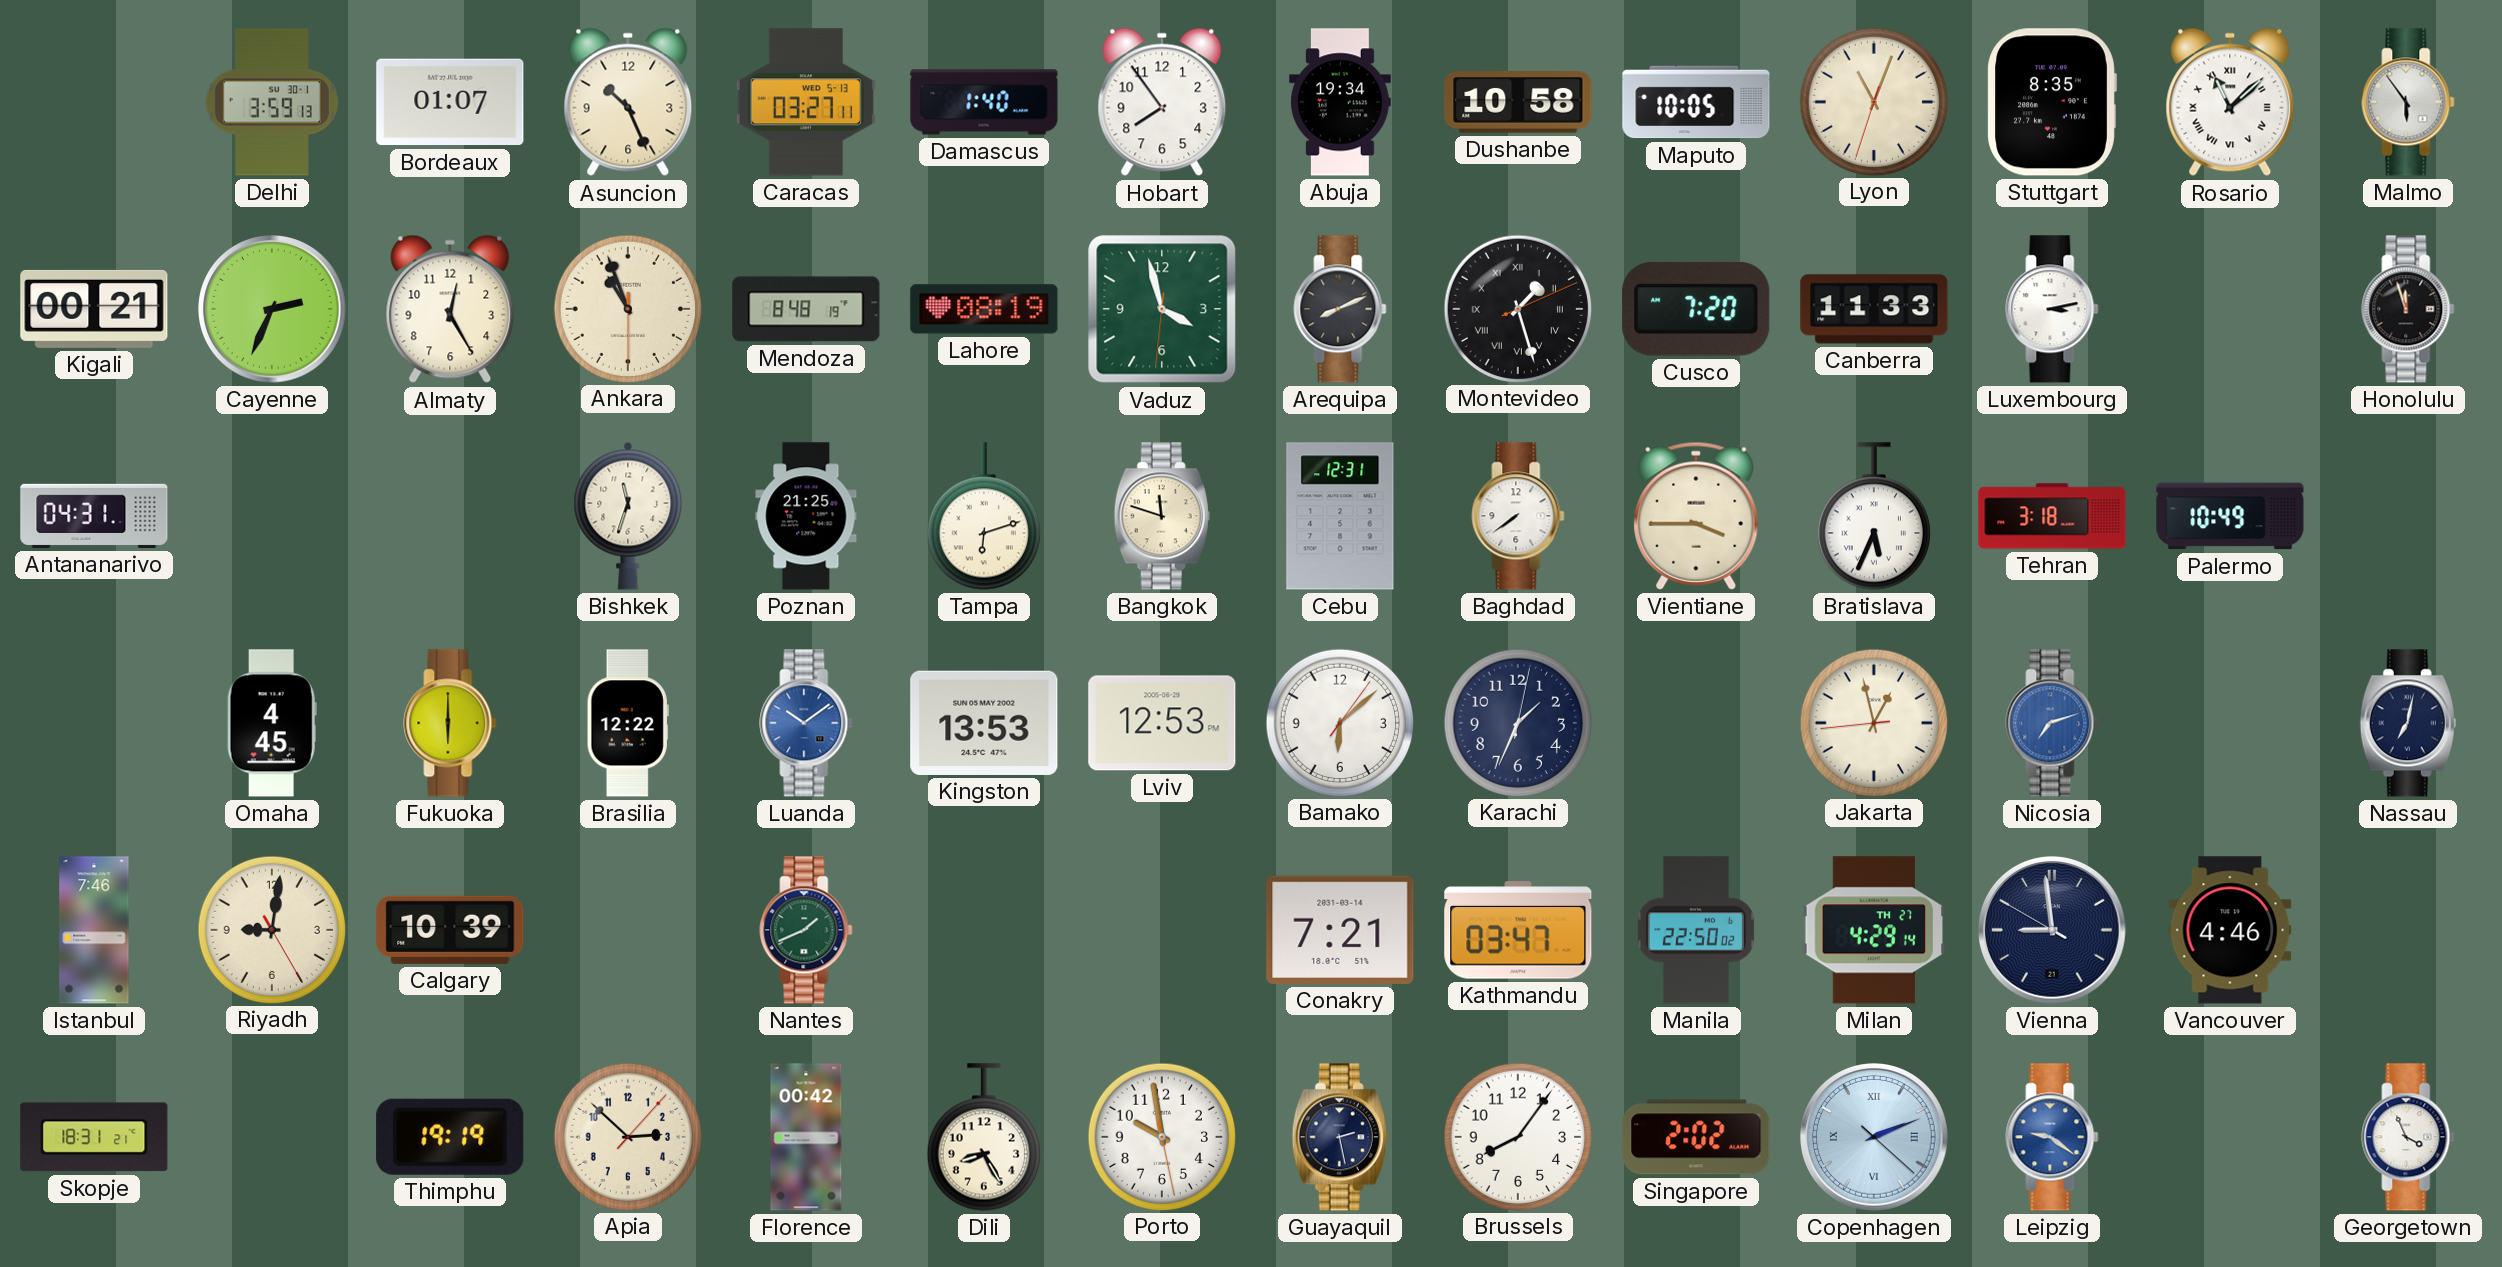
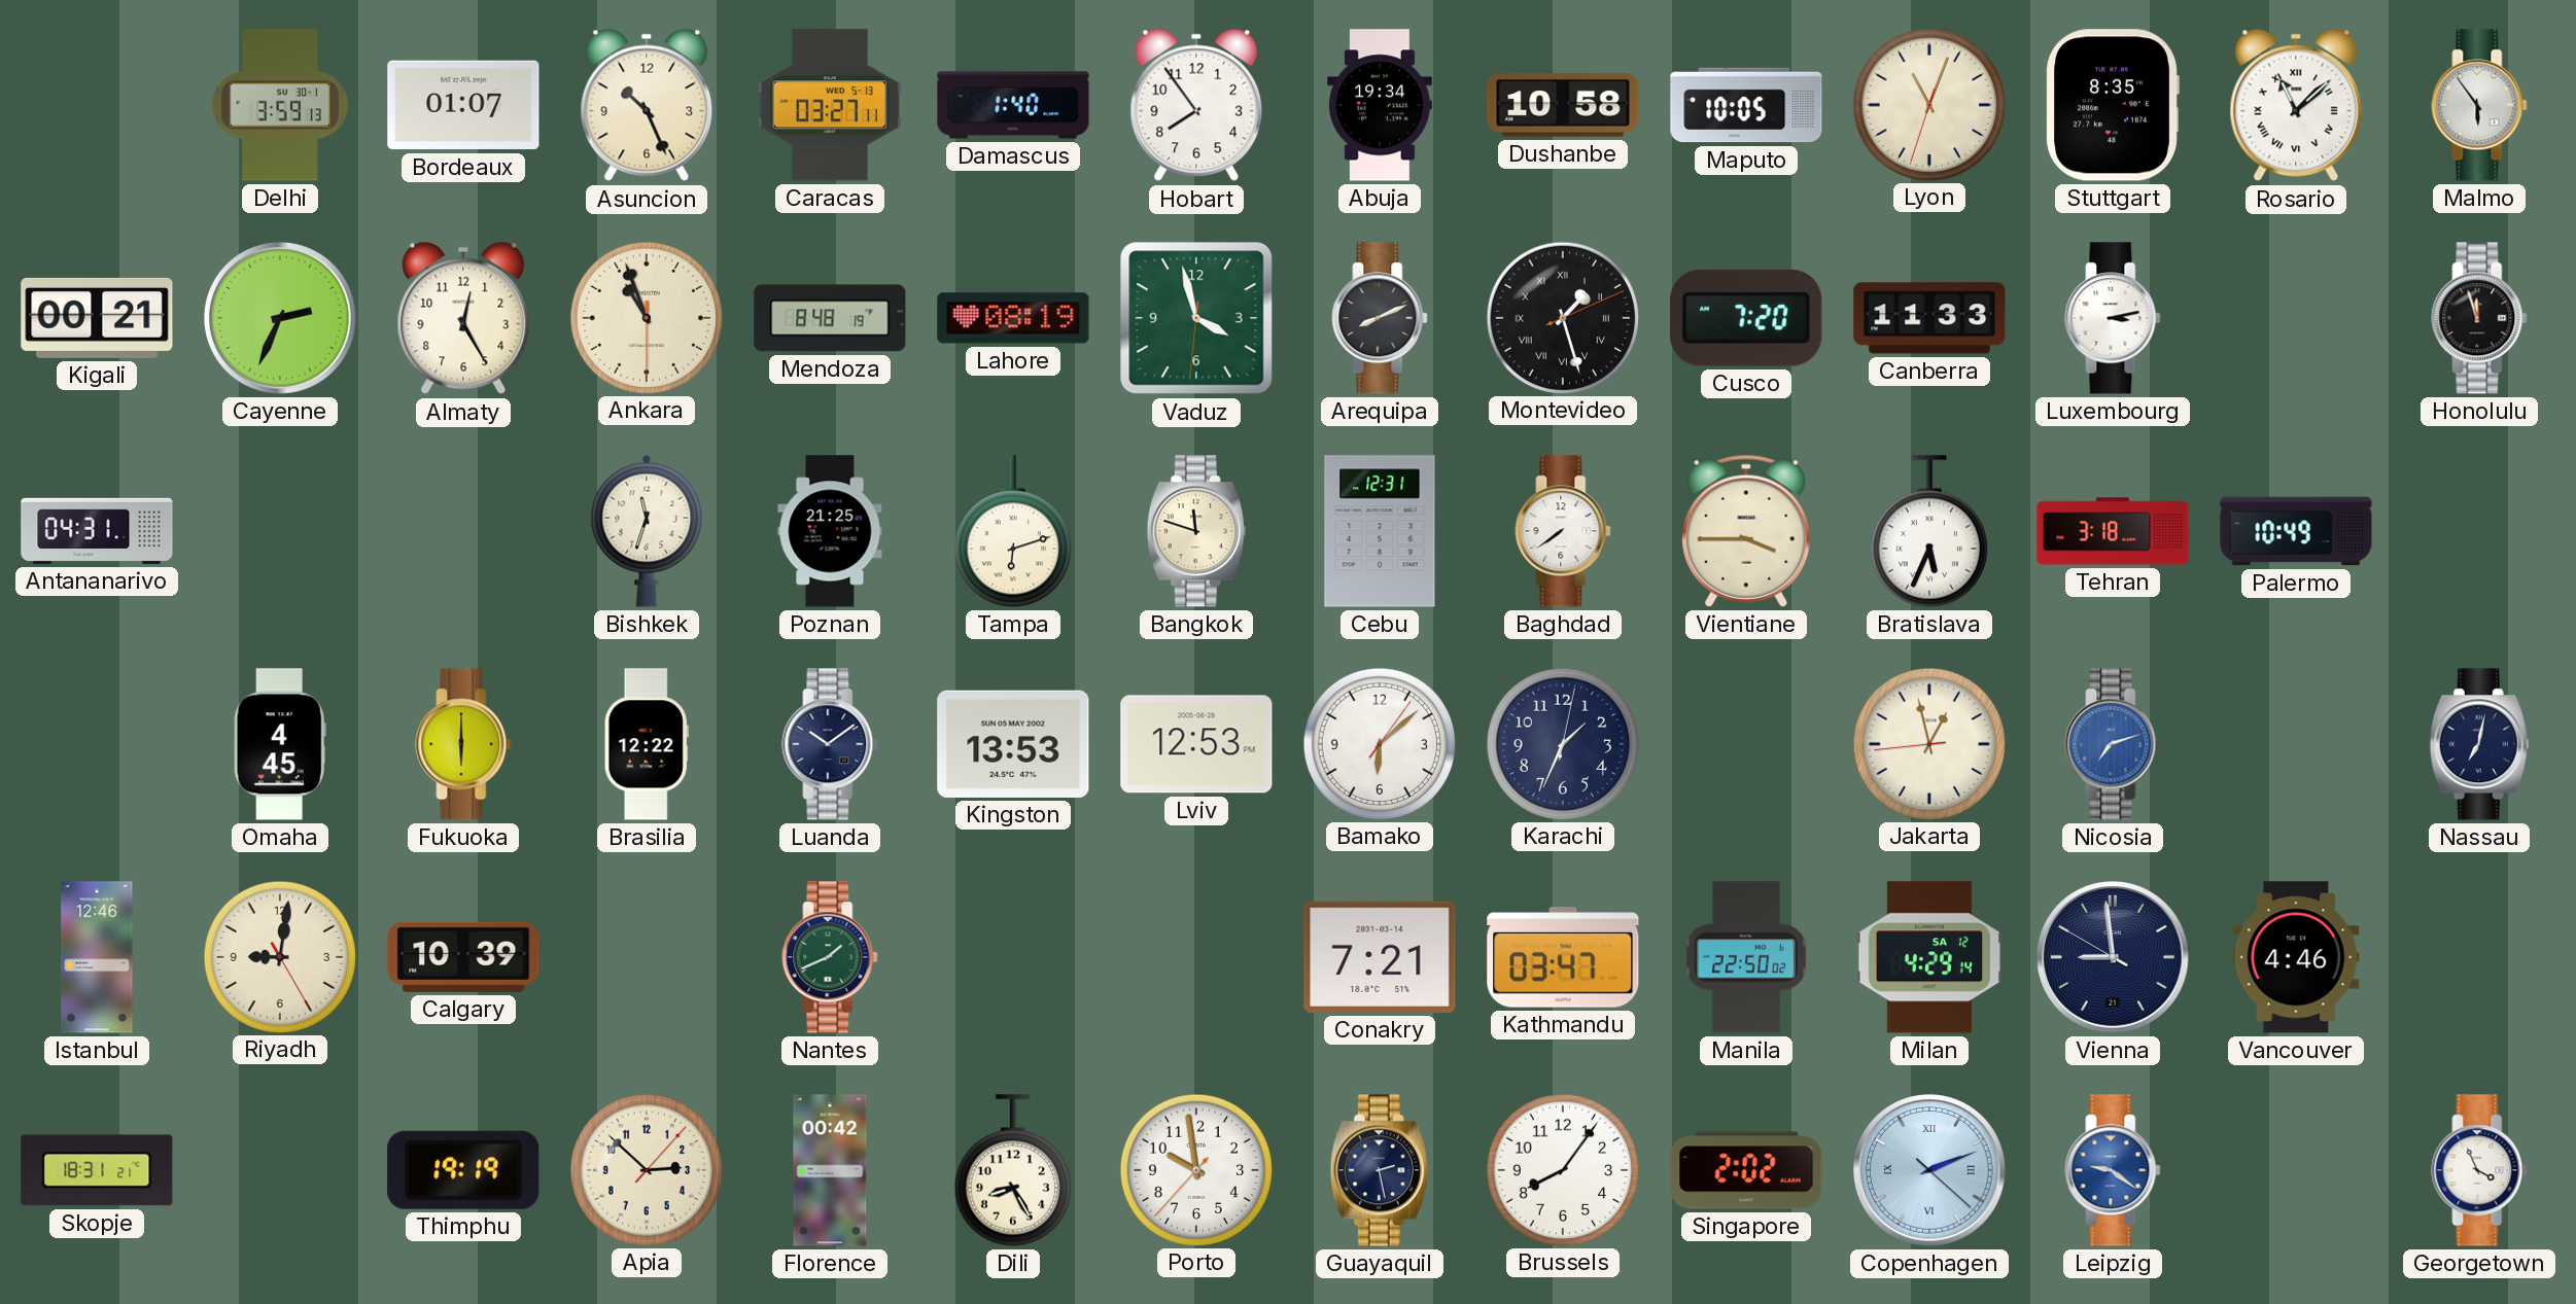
Luanda dial: blue -> navy (830, 744)
Istanbul: 7:46 -> 12:46 (97, 957)
Milan date: TH 27 -> SA 12 (1929, 957)
Porto: 9:58:28 -> 9:58:37 (1195, 1169)
